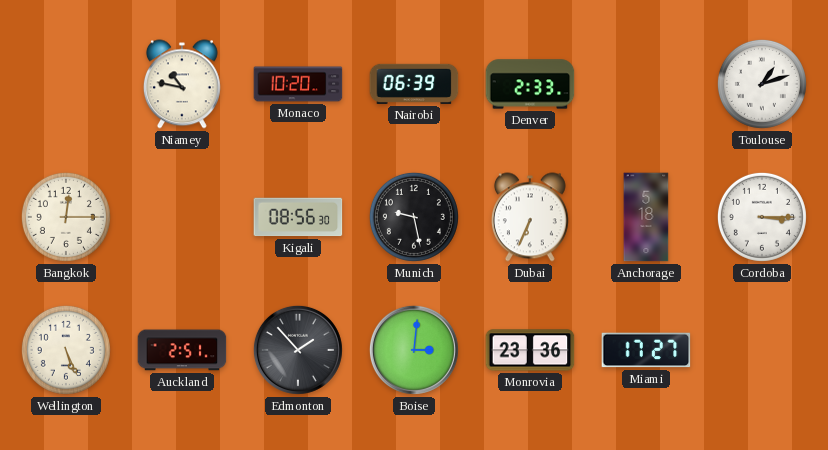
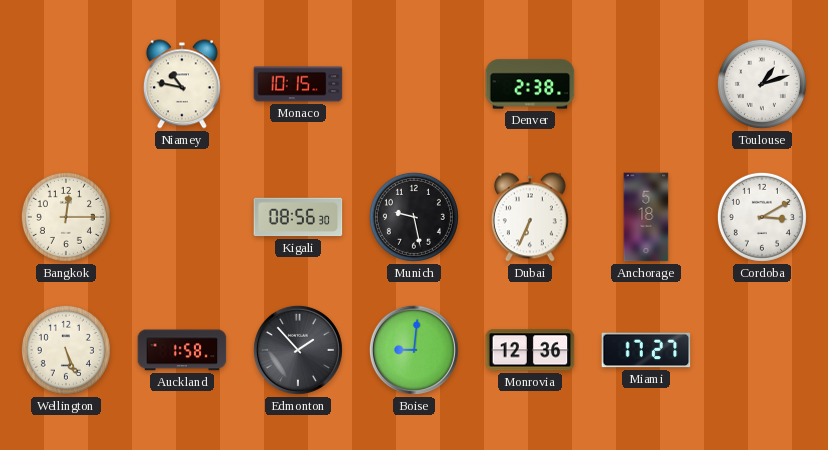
Monaco: 10:20 -> 10:15 (298, 84)
Nairobi: 06:39 -> none (414, 84)
Denver: 2:33 -> 2:38 (530, 84)
Cordoba: 3:15 -> 3:10 (762, 217)
Auckland: 2:51 -> 1:58 (182, 350)
Boise: 3:01 -> 9:01 (414, 350)
Monrovia: 23:36 -> 12:36 (530, 350)
